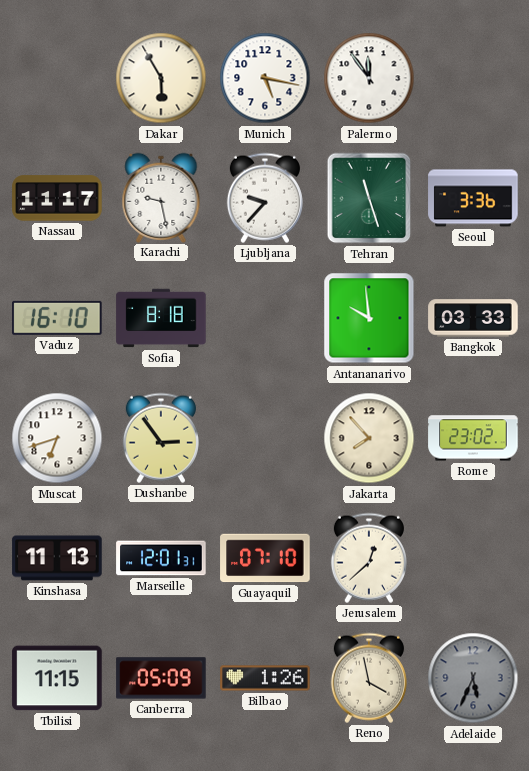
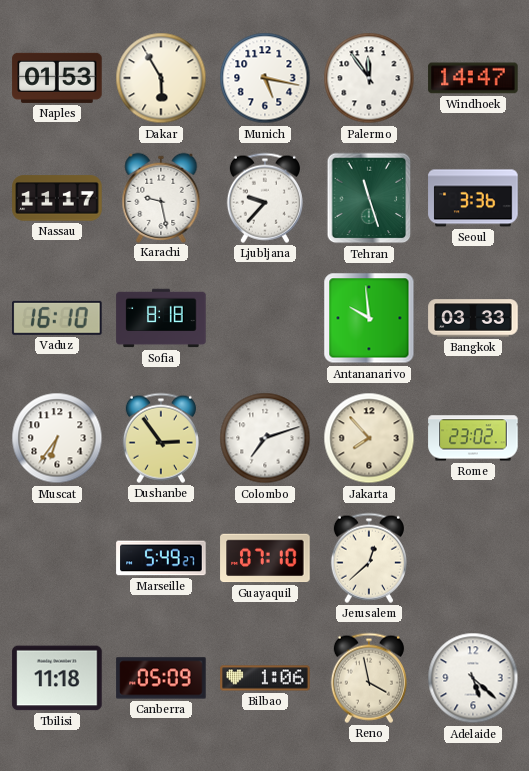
Naples: none -> 01:53 (57, 78)
Windhoek: none -> 14:47 (473, 78)
Muscat: 6:42 -> 6:36 (57, 438)
Colombo: none -> 7:12 (265, 438)
Kinshasa: 11:13 -> none (57, 558)
Marseille: 12:01 -> 5:49 (161, 558)
Tbilisi: 11:15 -> 11:18 (57, 678)
Bilbao: 1:26 -> 1:06 (265, 678)
Adelaide: 5:34 -> 5:22 (473, 678)
Adelaide dial: grey -> white (473, 678)
